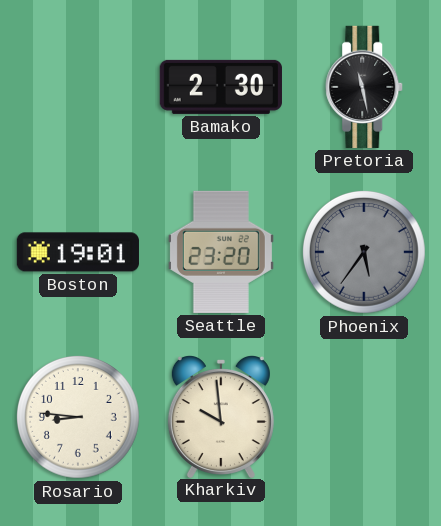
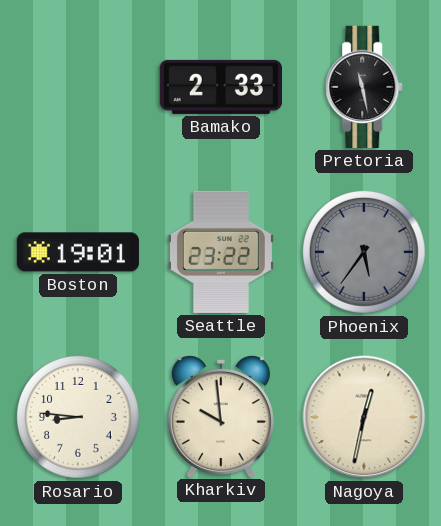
Bamako: 2:30 -> 2:33 (221, 87)
Seattle: 23:20 -> 23:22 (221, 252)
Nagoya: none -> 12:32 (364, 417)
